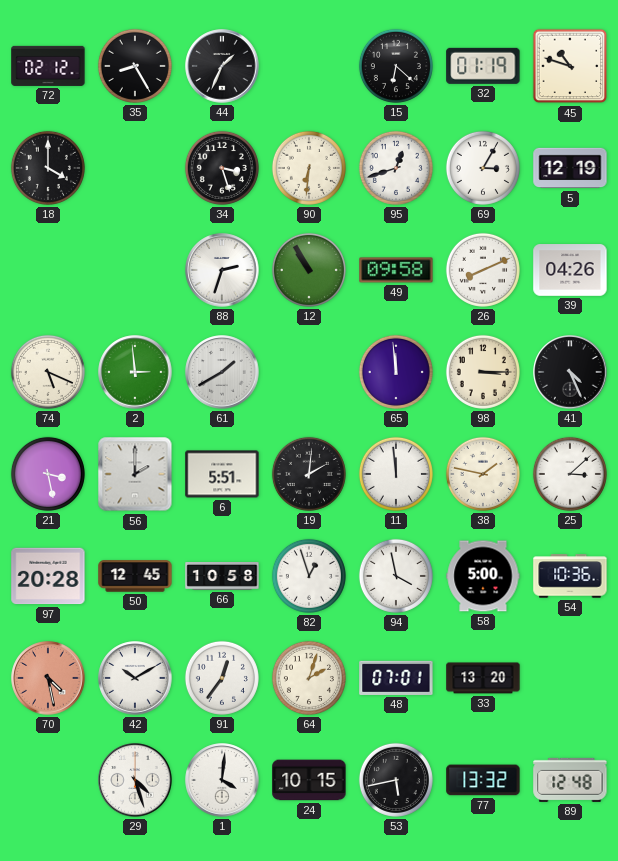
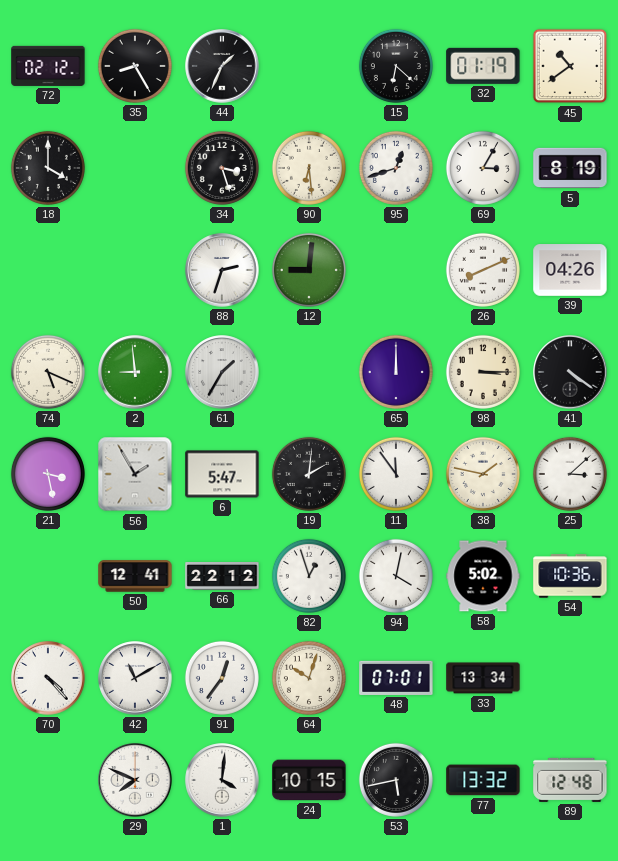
45: 10:48 -> 10:39 (570, 66)
90: 6:31 -> 6:29 (309, 168)
5: 12:19 -> 8:19 (570, 168)
12: 10:55 -> 9:01 (309, 270)
49: 09:58 -> none (396, 270)
2: 2:59 -> 8:59 (135, 372)
61: 1:40 -> 1:35 (222, 372)
65: 11:59 -> 12:00 (396, 372)
41: 4:26 -> 4:21 (570, 372)
56: 2:00 -> 1:55 (135, 474)
6: 5:51 -> 5:47 (222, 474)
11: 11:59 -> 11:54 (396, 474)
97: 20:28 -> none (48, 576)
50: 12:45 -> 12:41 (135, 576)
66: 10:58 -> 22:12 (222, 577)
94: 3:58 -> 4:02 (396, 576)
58: 5:00 -> 5:02 (483, 576)
70: 4:28 -> 4:23 (48, 678)
70 dial: salmon -> white (48, 678)
42: 10:10 -> 11:10 (135, 678)
64: 2:03 -> 10:03 (309, 678)
33: 13:20 -> 13:34 (483, 678)
29: 4:27 -> 7:49 (135, 780)
